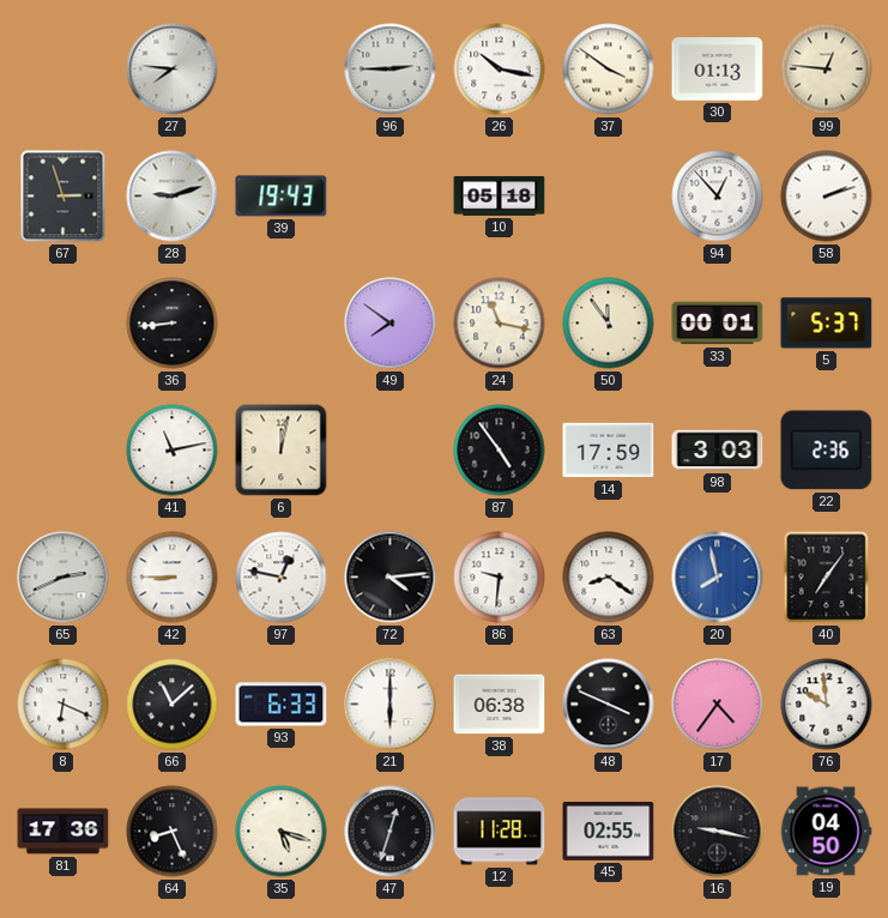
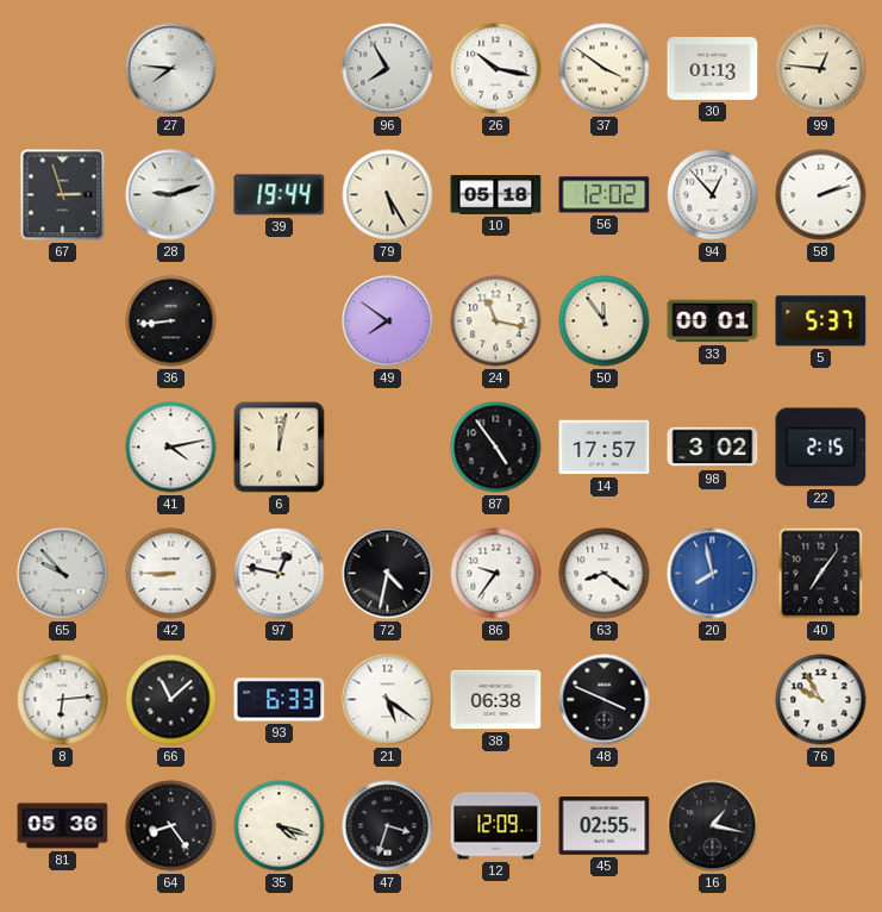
96: 2:45 -> 7:55 (388, 69)
39: 19:43 -> 19:44 (280, 195)
79: none -> 5:25 (388, 195)
56: none -> 12:02 (605, 195)
41: 11:13 -> 4:13 (171, 448)
14: 17:59 -> 17:57 (605, 448)
98: 3:03 -> 3:02 (713, 448)
22: 2:36 -> 2:15 (821, 448)
65: 2:41 -> 9:53 (63, 574)
72: 4:14 -> 4:32 (388, 574)
86: 9:31 -> 9:36 (496, 574)
8: 6:19 -> 6:14 (63, 700)
21: 6:00 -> 5:21 (388, 700)
17: 4:36 -> none (718, 705)
76: 9:59 -> 9:55 (821, 700)
81: 17:36 -> 05:36 (63, 826)
64: 8:26 -> 8:24 (171, 826)
35: 5:18 -> 4:18 (280, 826)
47: 12:33 -> 3:33 (388, 826)
12: 11:28 -> 12:09 (496, 826)
16: 9:17 -> 1:17 (713, 826)
19: 04:50 -> none (826, 832)
